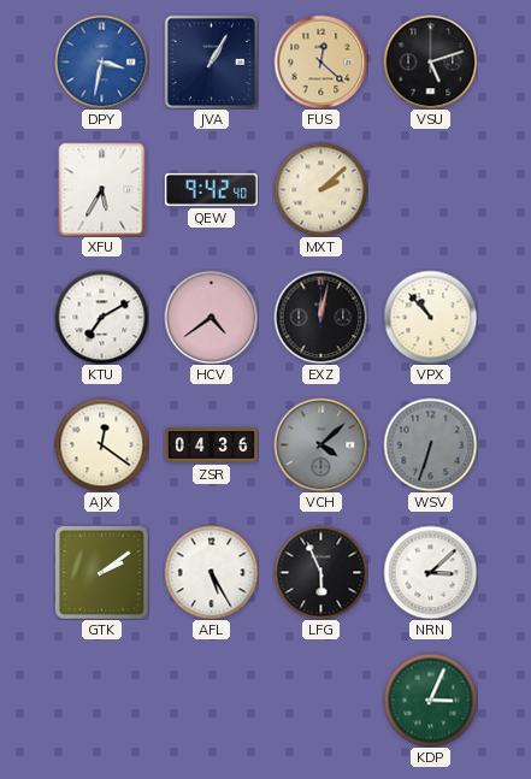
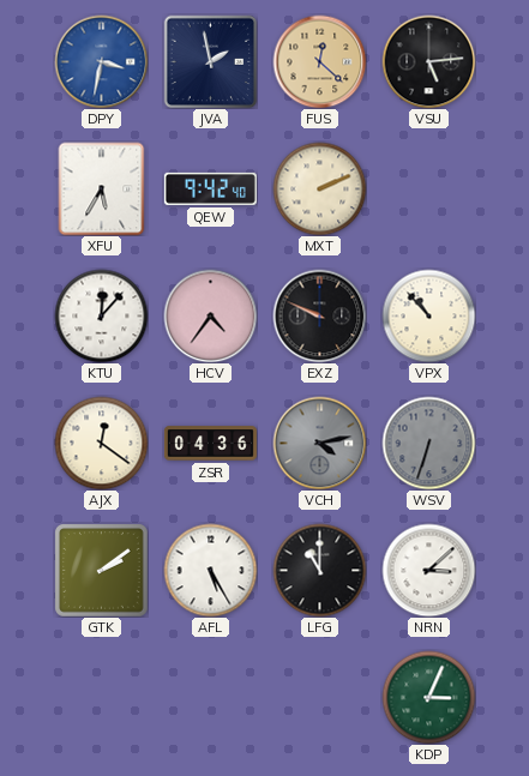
JVA: 1:05 -> 1:58 (210, 61)
VSU: 5:12 -> 5:14 (428, 61)
MXT: 2:08 -> 2:11 (319, 188)
KTU: 7:10 -> 12:07 (101, 315)
HCV: 4:39 -> 4:36 (210, 315)
EXZ: 12:02 -> 9:49 (319, 315)
VCH: 4:08 -> 4:13 (319, 443)
LFG: 5:56 -> 11:00 (319, 570)
